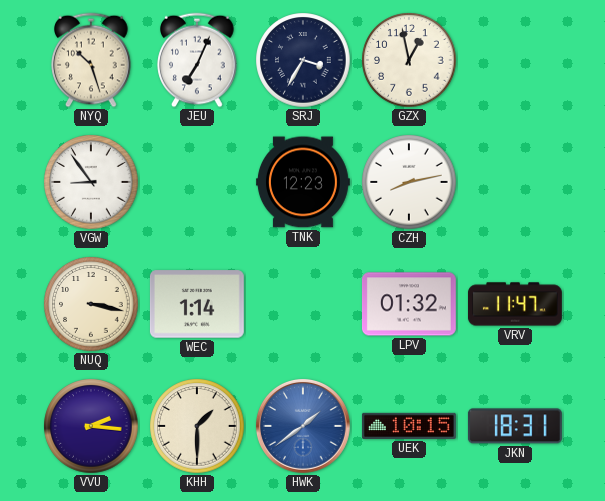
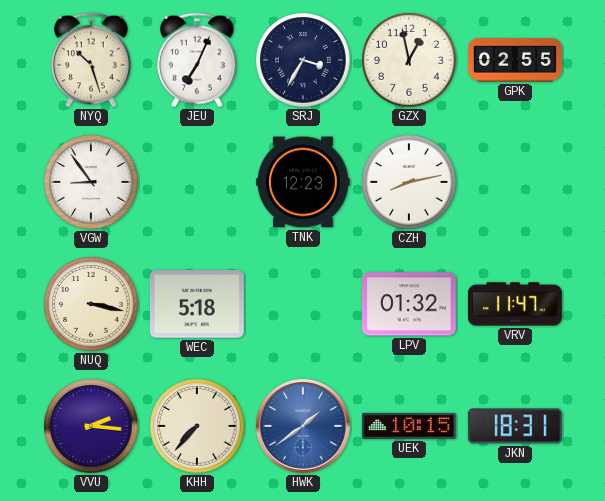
GPK: none -> 02:55 (516, 60)
WEC: 1:14 -> 5:18 (197, 304)
KHH: 1:30 -> 7:37 (197, 426)
